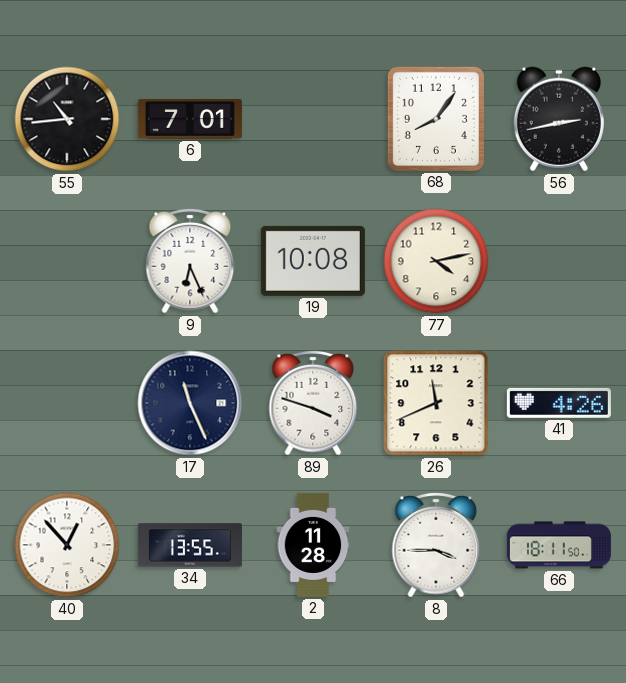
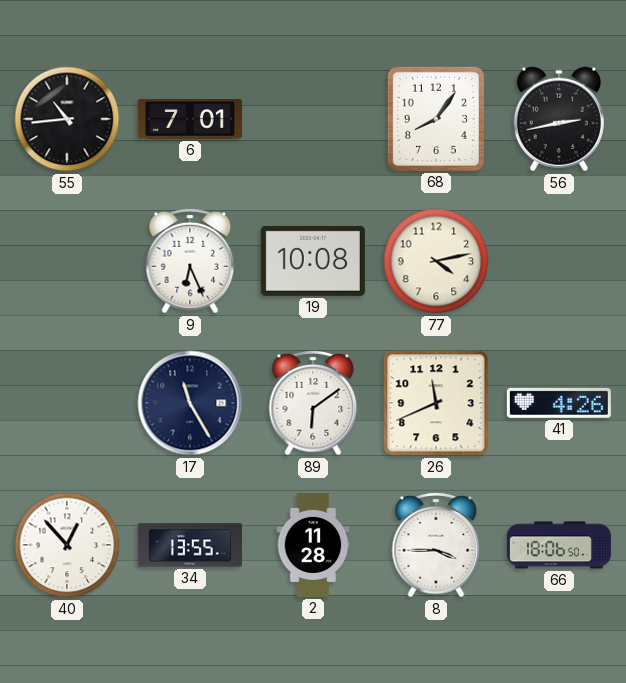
17: 11:26 -> 11:25 (190, 403)
89: 3:48 -> 6:09 (313, 403)
66: 18:11 -> 18:06 (559, 545)
